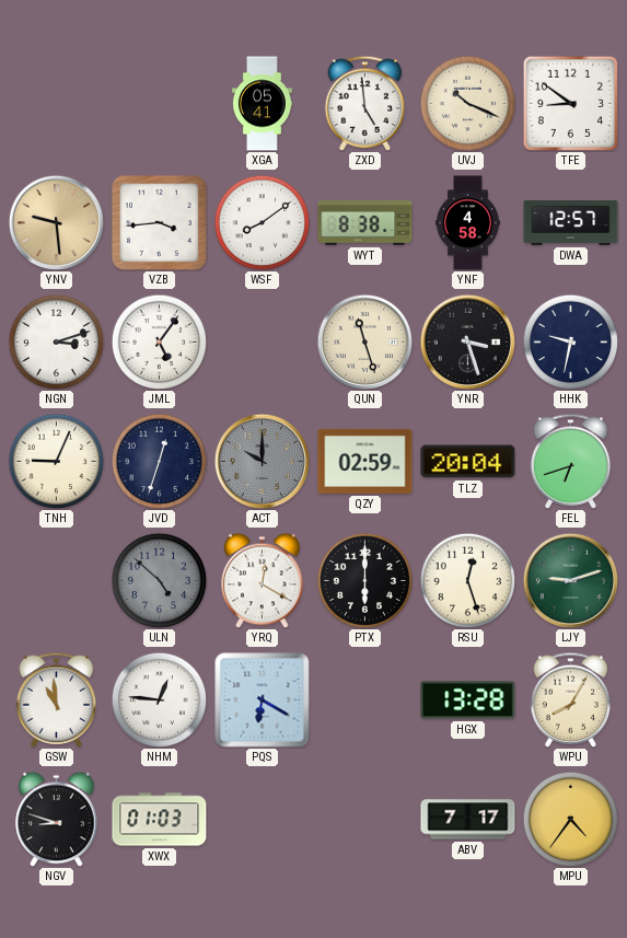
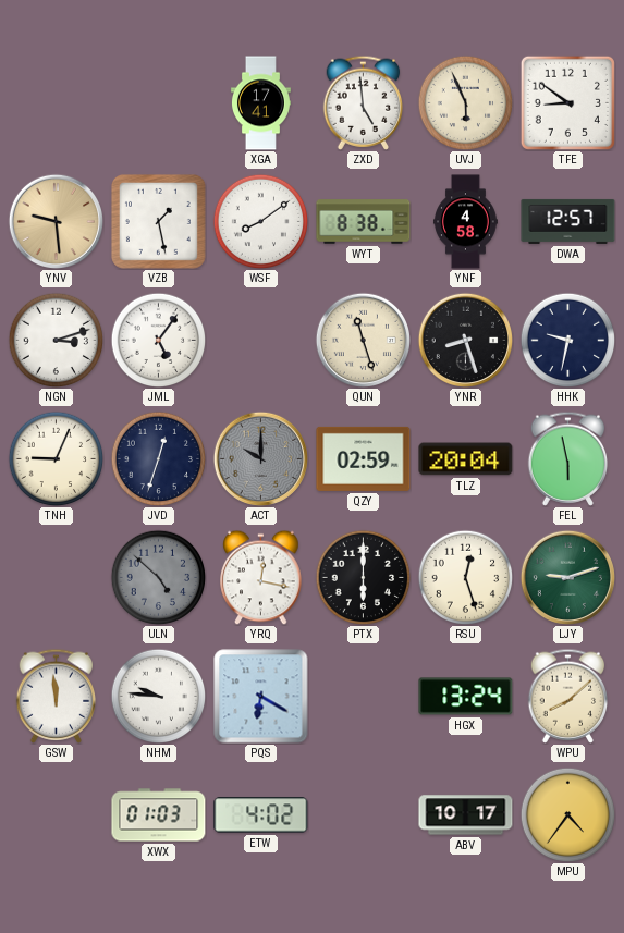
XGA: 05:41 -> 17:41 (260, 103)
UVJ: 10:19 -> 5:56 (465, 102)
VZB: 3:44 -> 1:28 (158, 221)
YNR: 3:27 -> 8:27 (465, 340)
FEL: 6:42 -> 5:58 (568, 458)
YRQ: 12:20 -> 12:17 (261, 577)
GSW: 10:59 -> 11:59 (57, 696)
NHM: 12:46 -> 9:46 (158, 696)
HGX: 13:28 -> 13:24 (466, 697)
WPU: 8:05 -> 8:08 (568, 696)
NGV: 8:48 -> none (57, 819)
ETW: none -> 4:02 (261, 815)
ABV: 7:17 -> 10:17 (466, 815)
